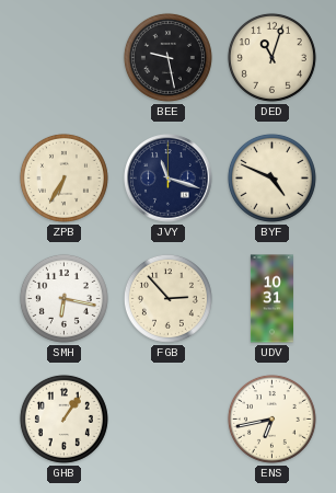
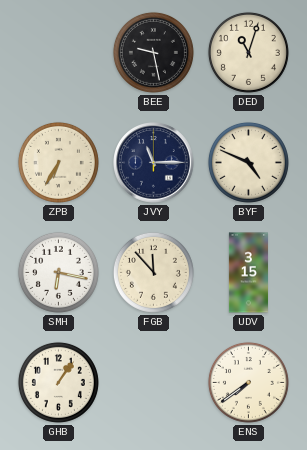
JVY: 11:18 -> 11:15 (154, 163)
FGB: 2:53 -> 11:53 (153, 272)
UDV: 10:31 -> 3:15 (248, 273)
ENS: 6:43 -> 7:39 (248, 382)
